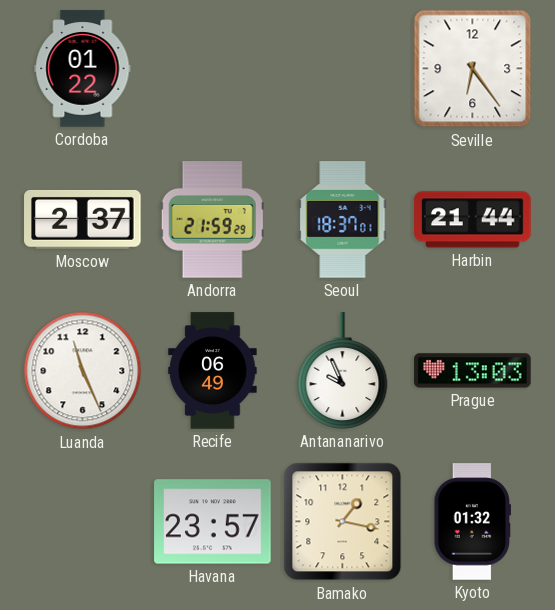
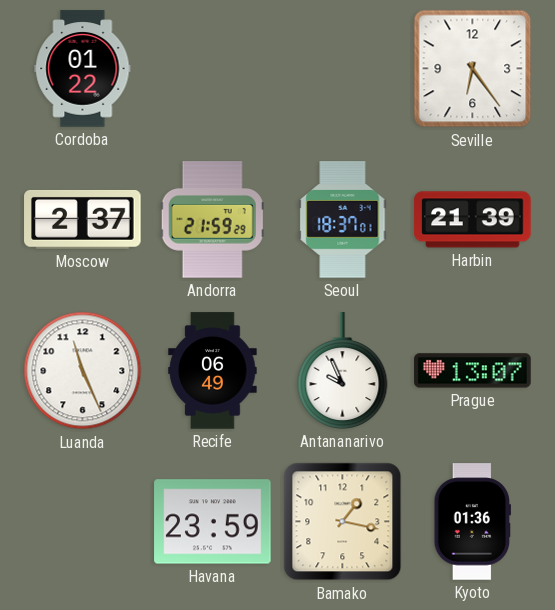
Harbin: 21:44 -> 21:39 (473, 220)
Prague: 13:03 -> 13:07 (473, 371)
Havana: 23:57 -> 23:59 (213, 522)
Kyoto: 01:32 -> 01:36 (472, 522)
